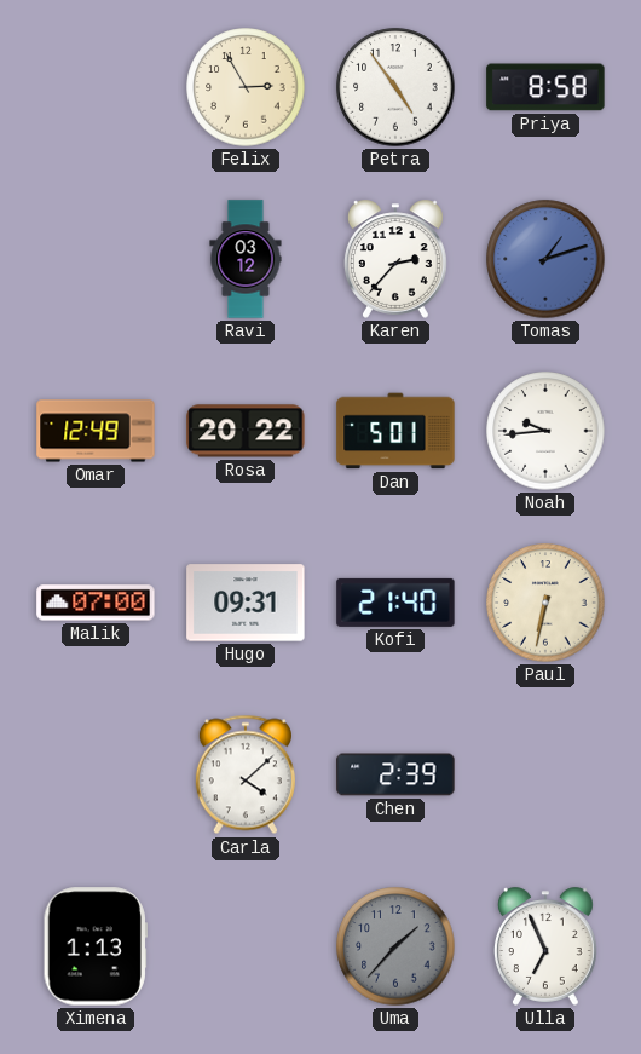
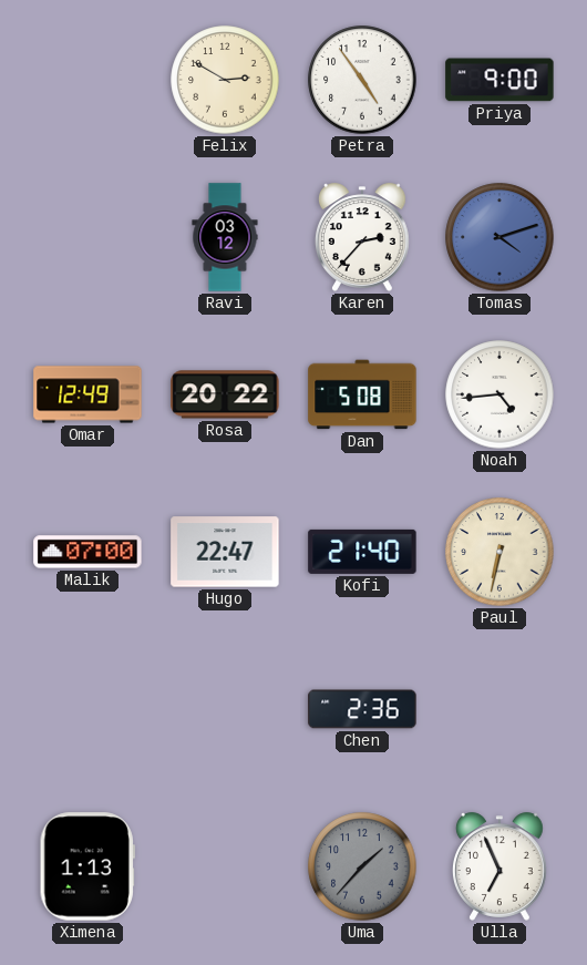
Felix: 2:55 -> 2:50 (225, 80)
Priya: 8:58 -> 9:00 (500, 80)
Tomas: 1:12 -> 4:12 (500, 237)
Dan: 5:01 -> 5:08 (362, 394)
Noah: 9:44 -> 4:44 (500, 394)
Hugo: 09:31 -> 22:47 (225, 552)
Carla: 4:08 -> none (246, 774)
Chen: 2:39 -> 2:36 (362, 709)
